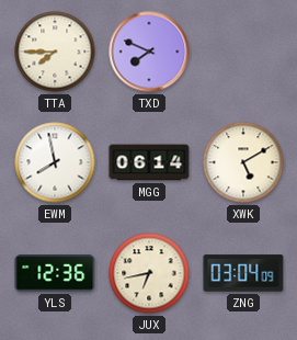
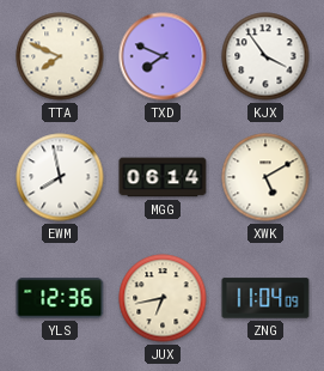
TTA: 7:45 -> 7:49 (60, 56)
KJX: none -> 3:54 (265, 56)
ZNG: 03:04 -> 11:04 (265, 298)
